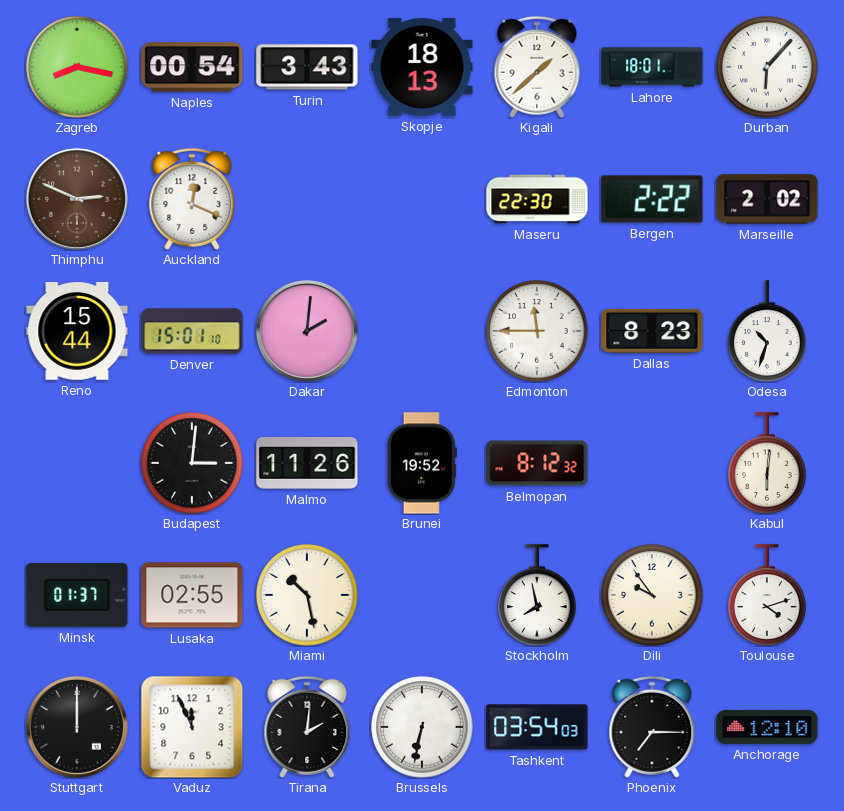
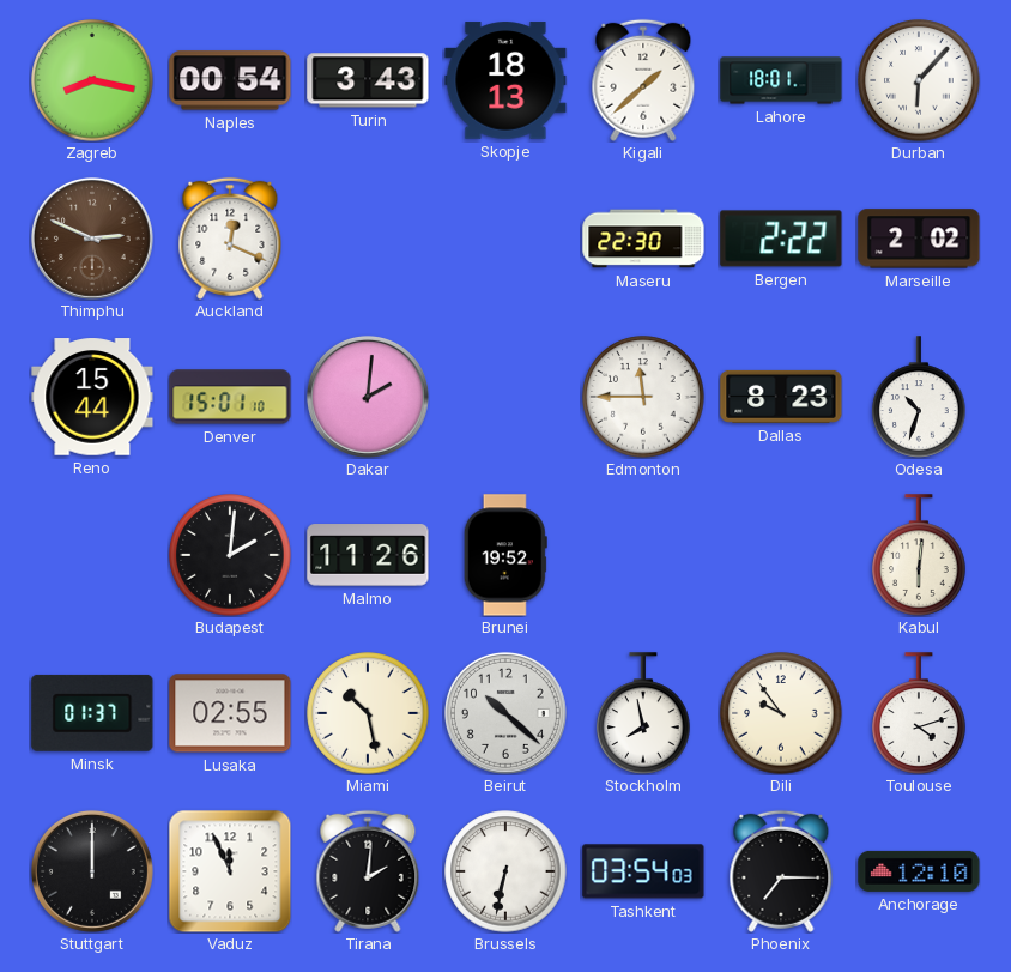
Budapest: 3:01 -> 2:01 (230, 555)
Belmopan: 8:12 -> none (537, 463)
Beirut: none -> 10:22 (505, 713)
